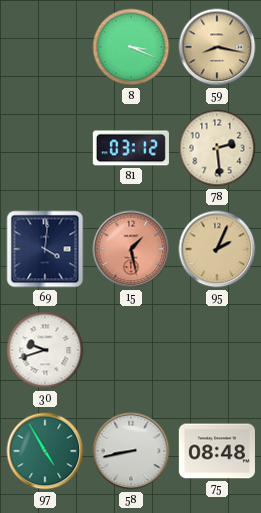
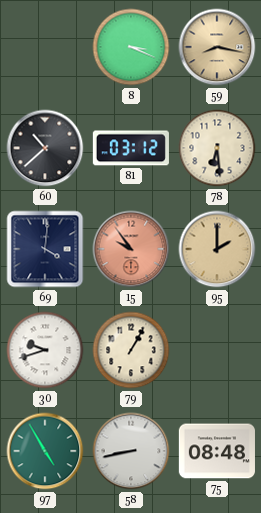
60: none -> 10:38 (45, 148)
78: 2:29 -> 6:29 (217, 148)
15: 1:28 -> 9:54 (131, 249)
95: 2:04 -> 2:00 (217, 249)
79: none -> 1:05 (131, 350)
